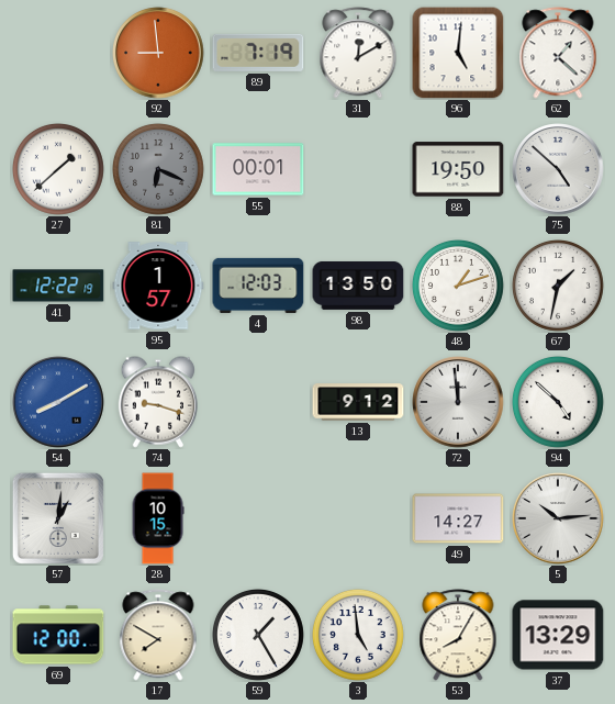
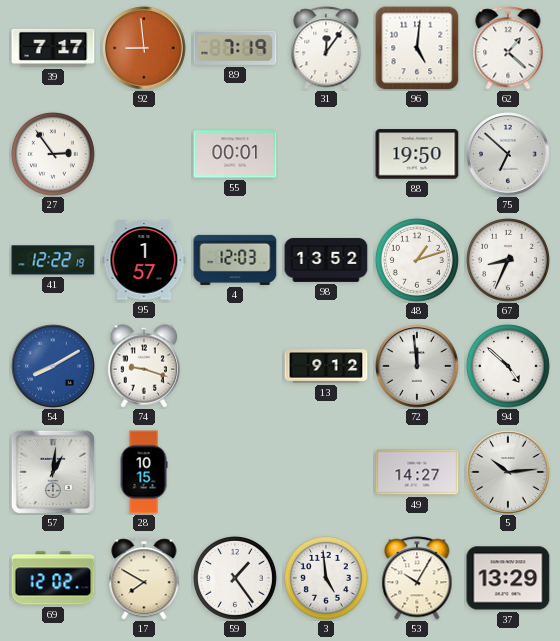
39: none -> 7:17 (53, 48)
31: 12:10 -> 12:06 (326, 48)
27: 1:38 -> 2:54 (53, 154)
81: 6:19 -> none (158, 169)
75: 4:52 -> 6:52 (508, 154)
98: 13:50 -> 13:52 (326, 260)
67: 1:32 -> 8:34 (508, 260)
69: 12:00 -> 12:02 (53, 578)
59: 1:25 -> 1:24 (235, 578)
53: 8:05 -> 10:05 (417, 578)
